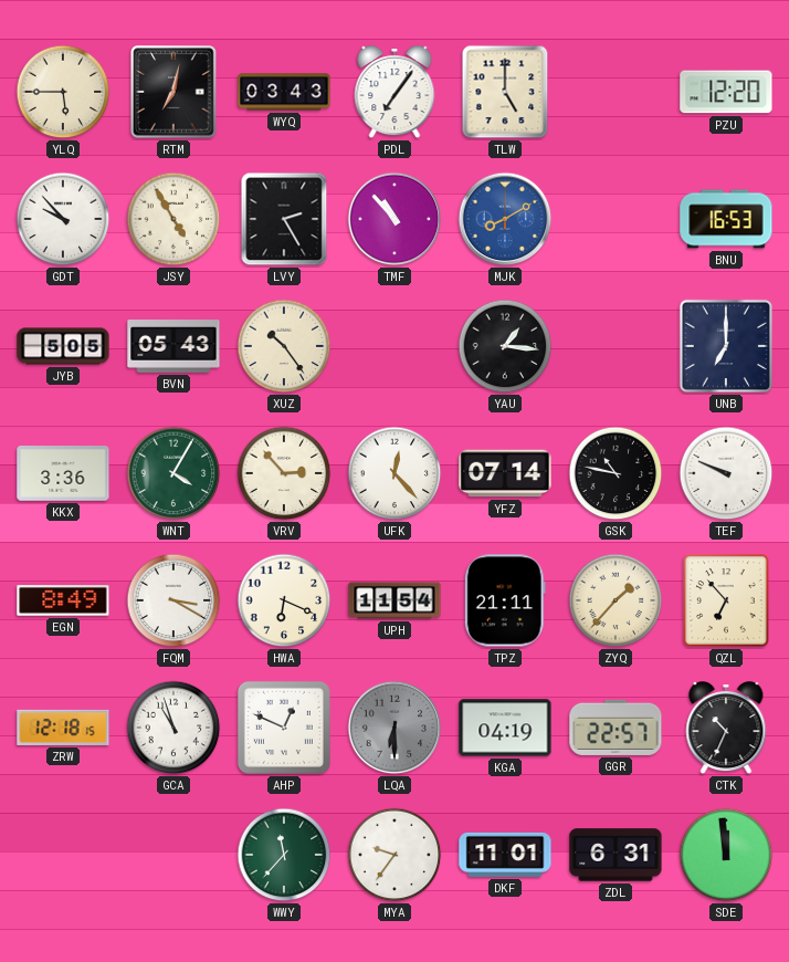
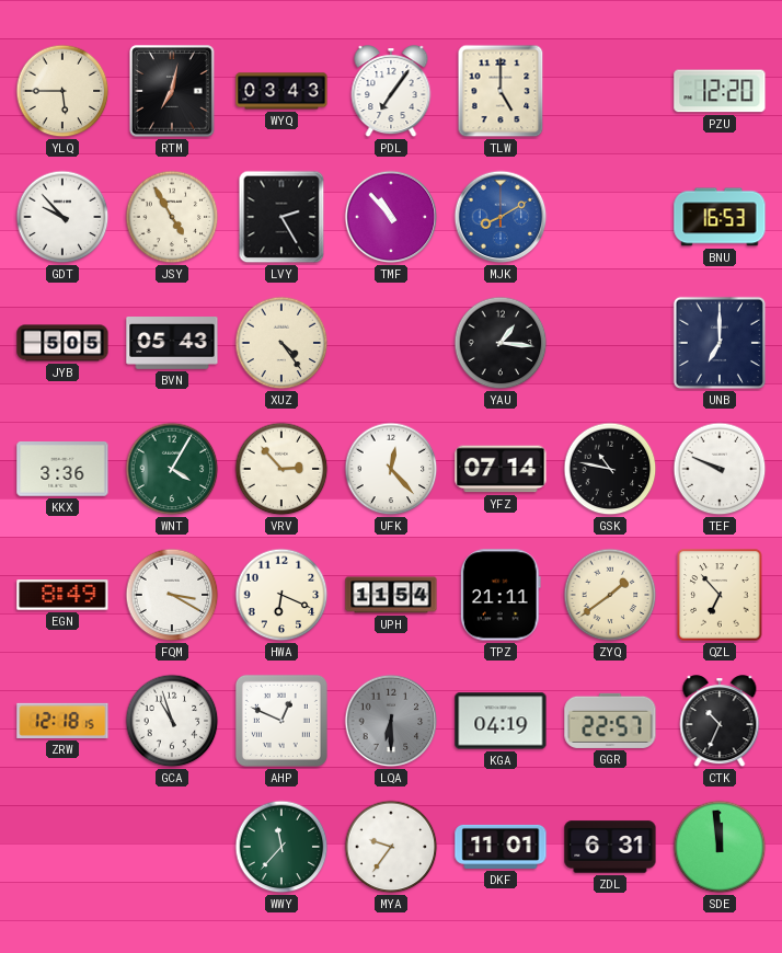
XUZ: 10:24 -> 4:24 (281, 343)
ZYQ: 1:37 -> 1:39 (610, 595)
